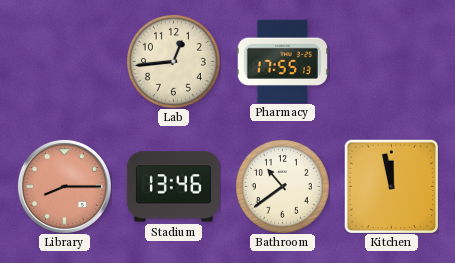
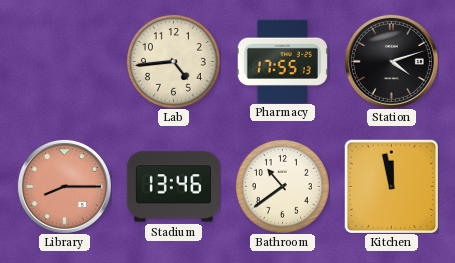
Lab: 12:44 -> 4:44 (173, 61)
Station: none -> 4:12 (391, 61)
